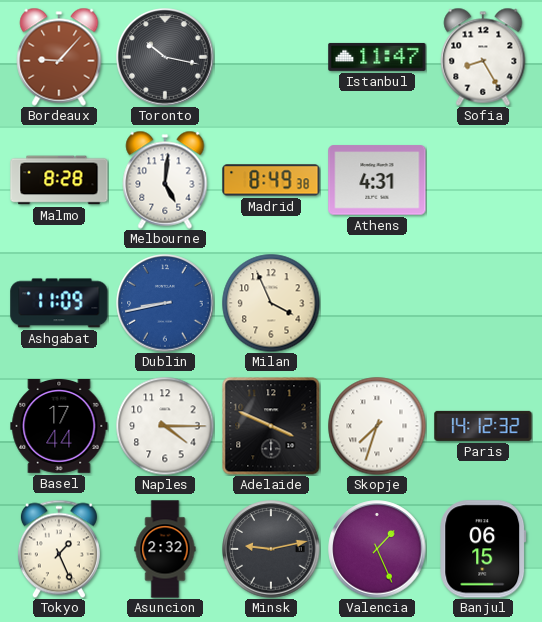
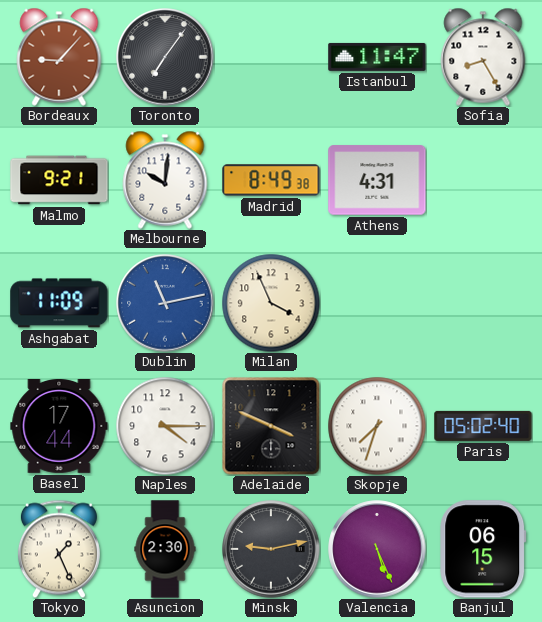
Toronto: 10:17 -> 7:06 (165, 57)
Malmo: 8:28 -> 9:21 (59, 180)
Melbourne: 5:01 -> 10:01 (165, 180)
Dublin: 8:43 -> 11:13 (165, 303)
Paris: 14:12 -> 05:02 (483, 426)
Asuncion: 2:32 -> 2:30 (165, 549)
Valencia: 1:26 -> 5:26 (377, 549)
